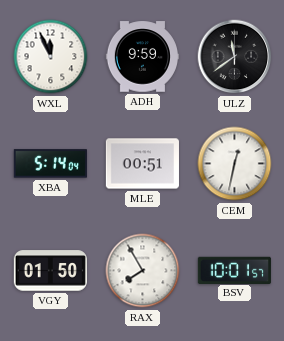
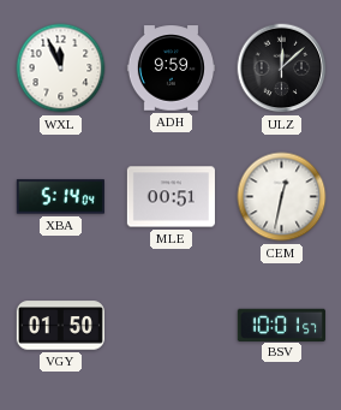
ULZ: 11:39 -> 12:08 (282, 69)
RAX: 7:55 -> none (143, 271)
